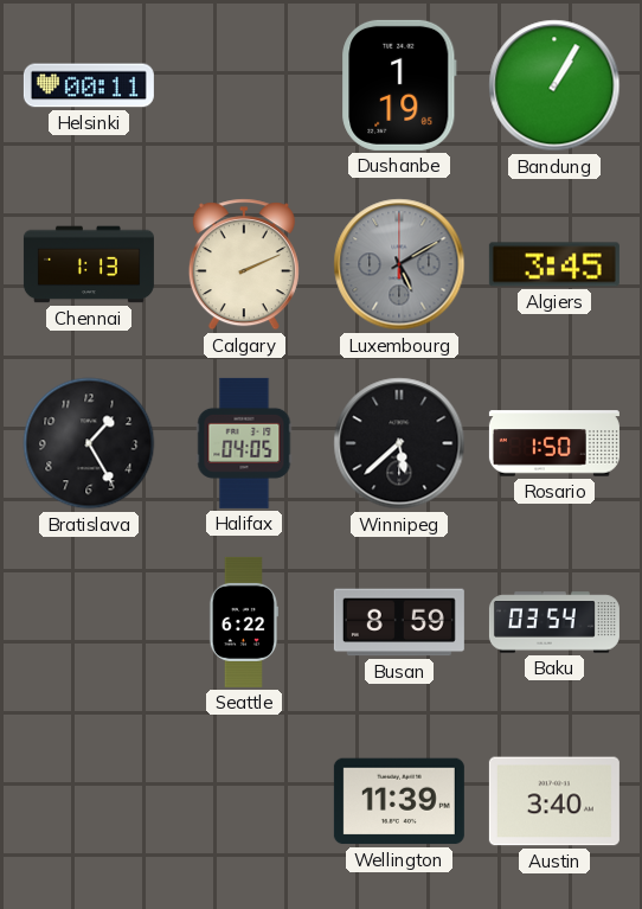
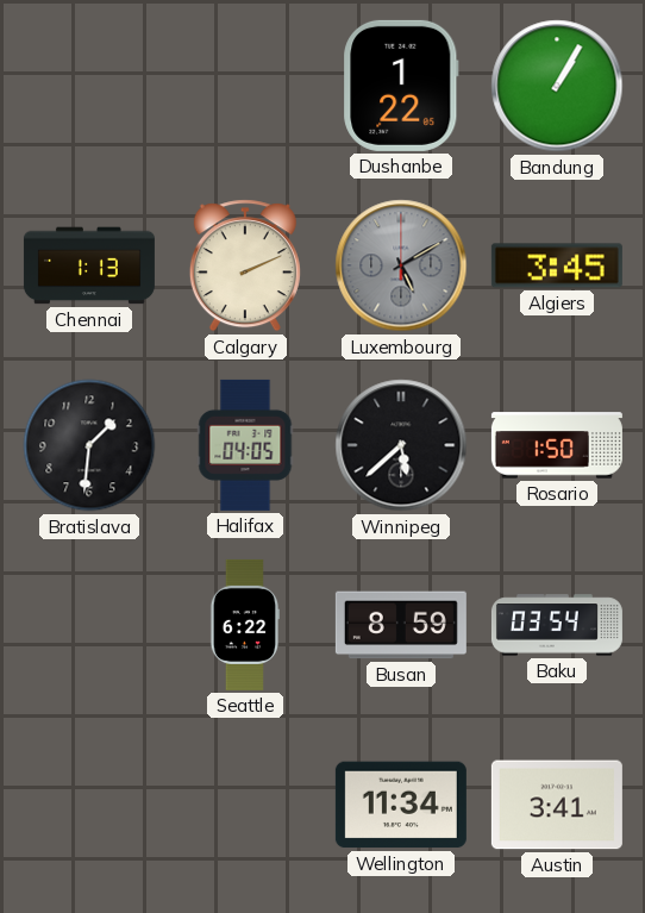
Helsinki: 00:11 -> none (89, 85)
Dushanbe: 1:19 -> 1:22 (401, 86)
Bratislava: 1:25 -> 1:31 (89, 445)
Wellington: 11:39 -> 11:34 (401, 805)
Austin: 3:40 -> 3:41 (557, 805)
